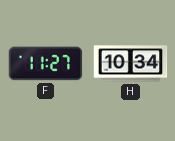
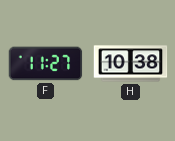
H: 10:34 -> 10:38 (131, 64)
